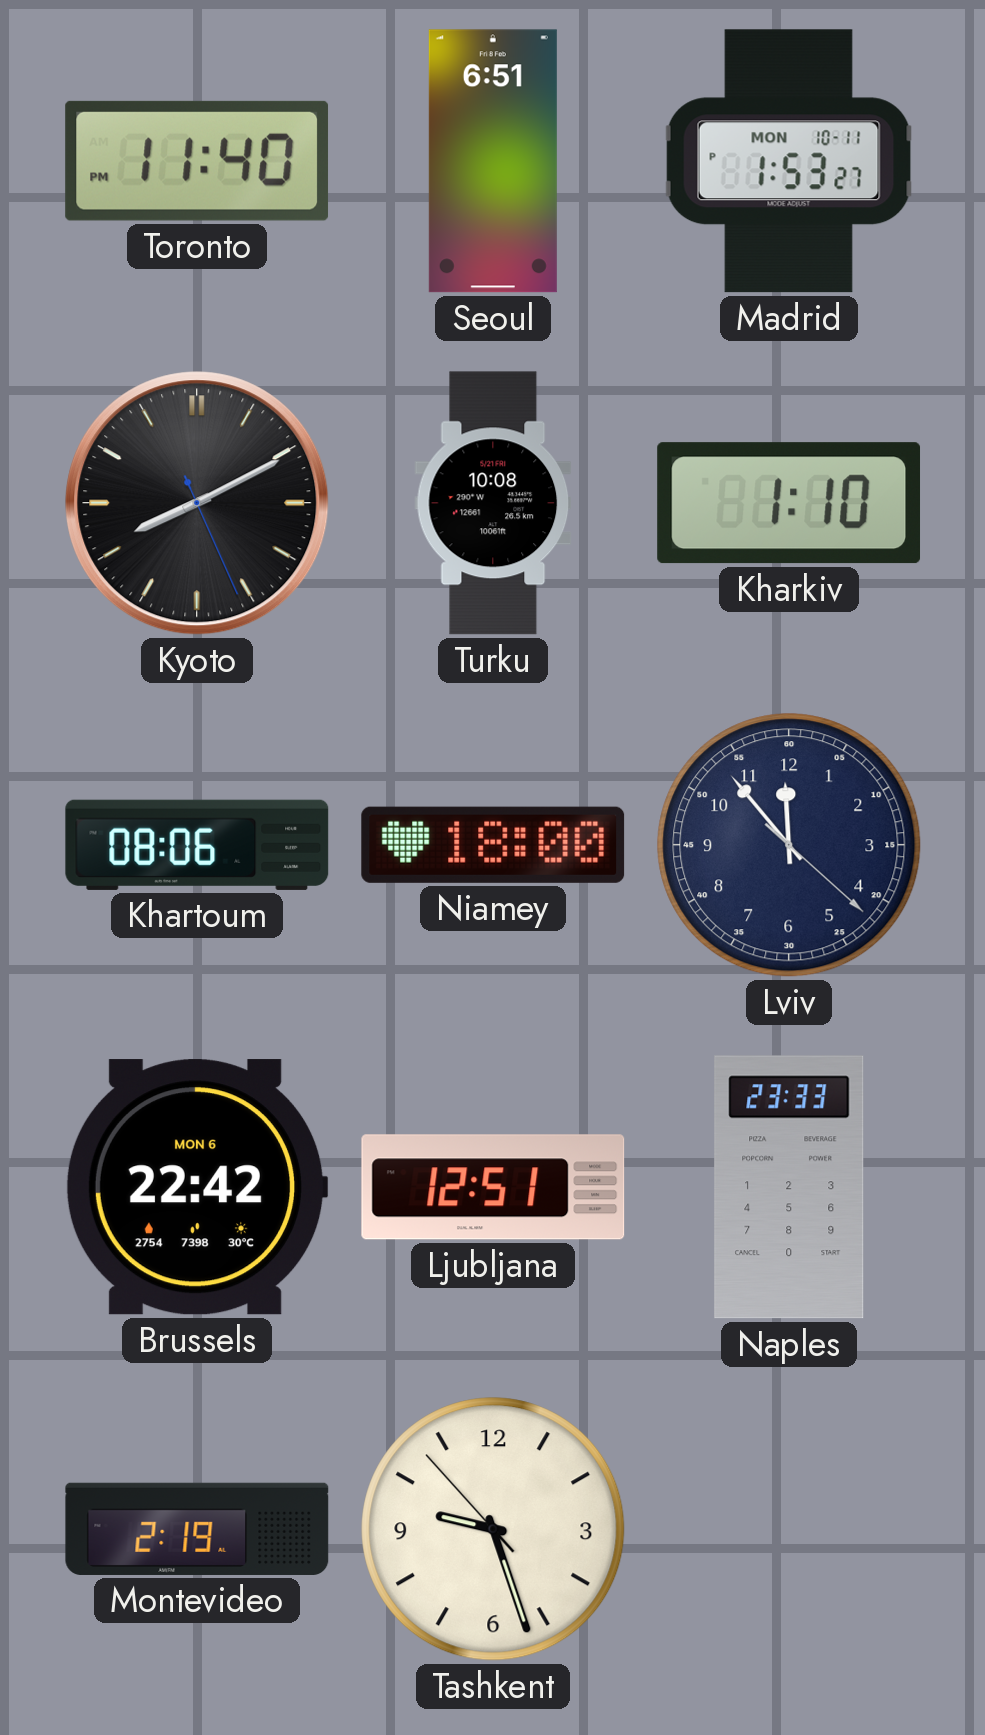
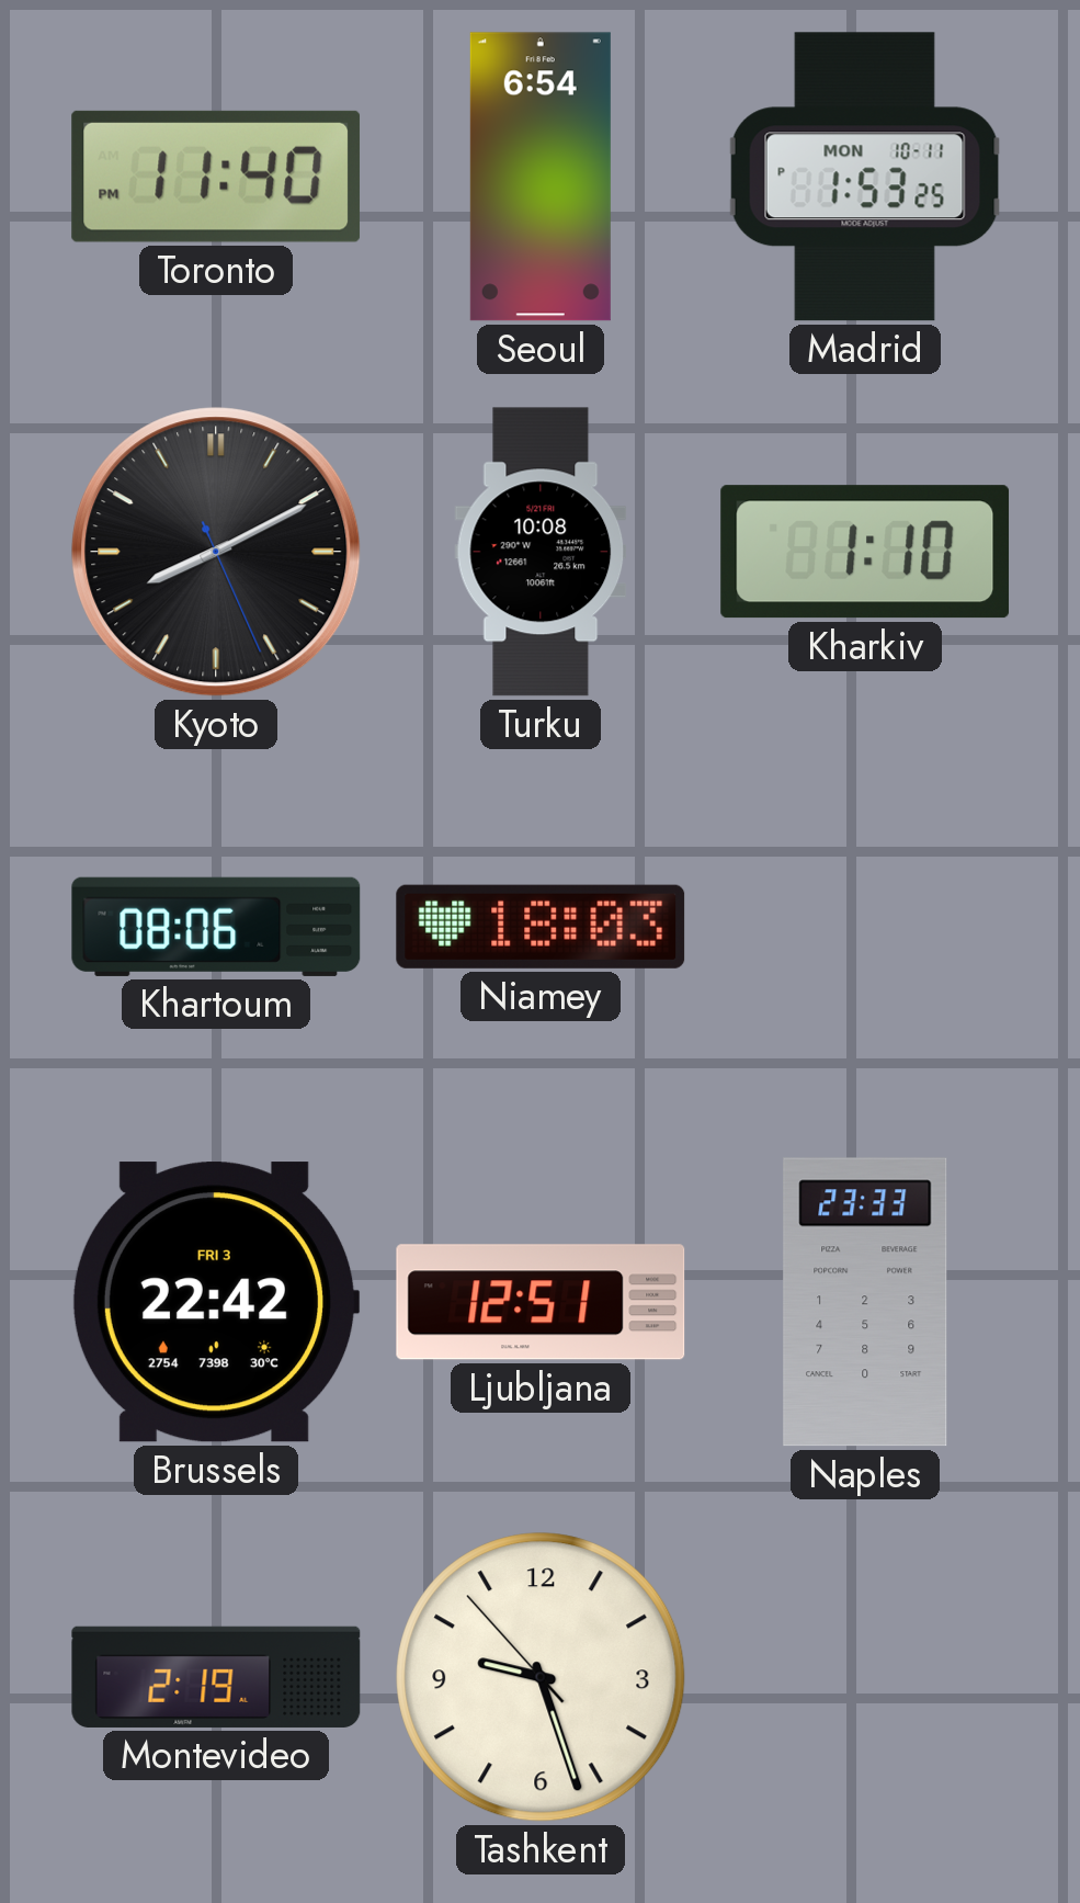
Seoul: 6:51 -> 6:54 (541, 177)
Madrid: 1:53:27 PM -> 1:53:25 PM (865, 177)
Niamey: 18:00 -> 18:03 (541, 927)
Lviv: 11:53 -> none (789, 845)
Brussels date: MON 6 -> FRI 3 (216, 1302)
